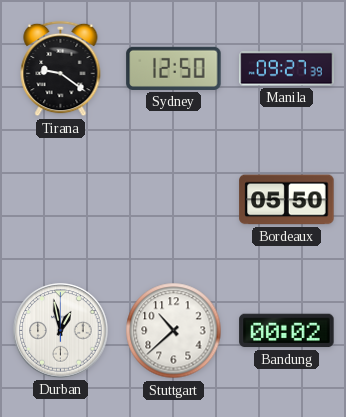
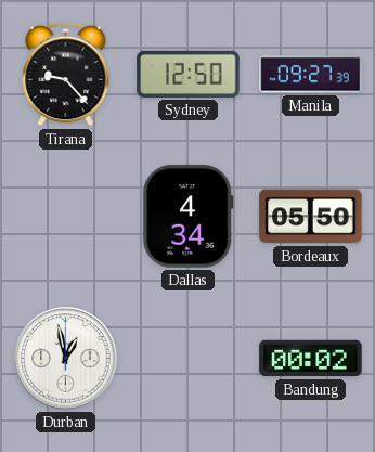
Tirana: 9:21 -> 9:23 (66, 75)
Dallas: none -> 4:34 (189, 217)
Stuttgart: 10:38 -> none (174, 331)
